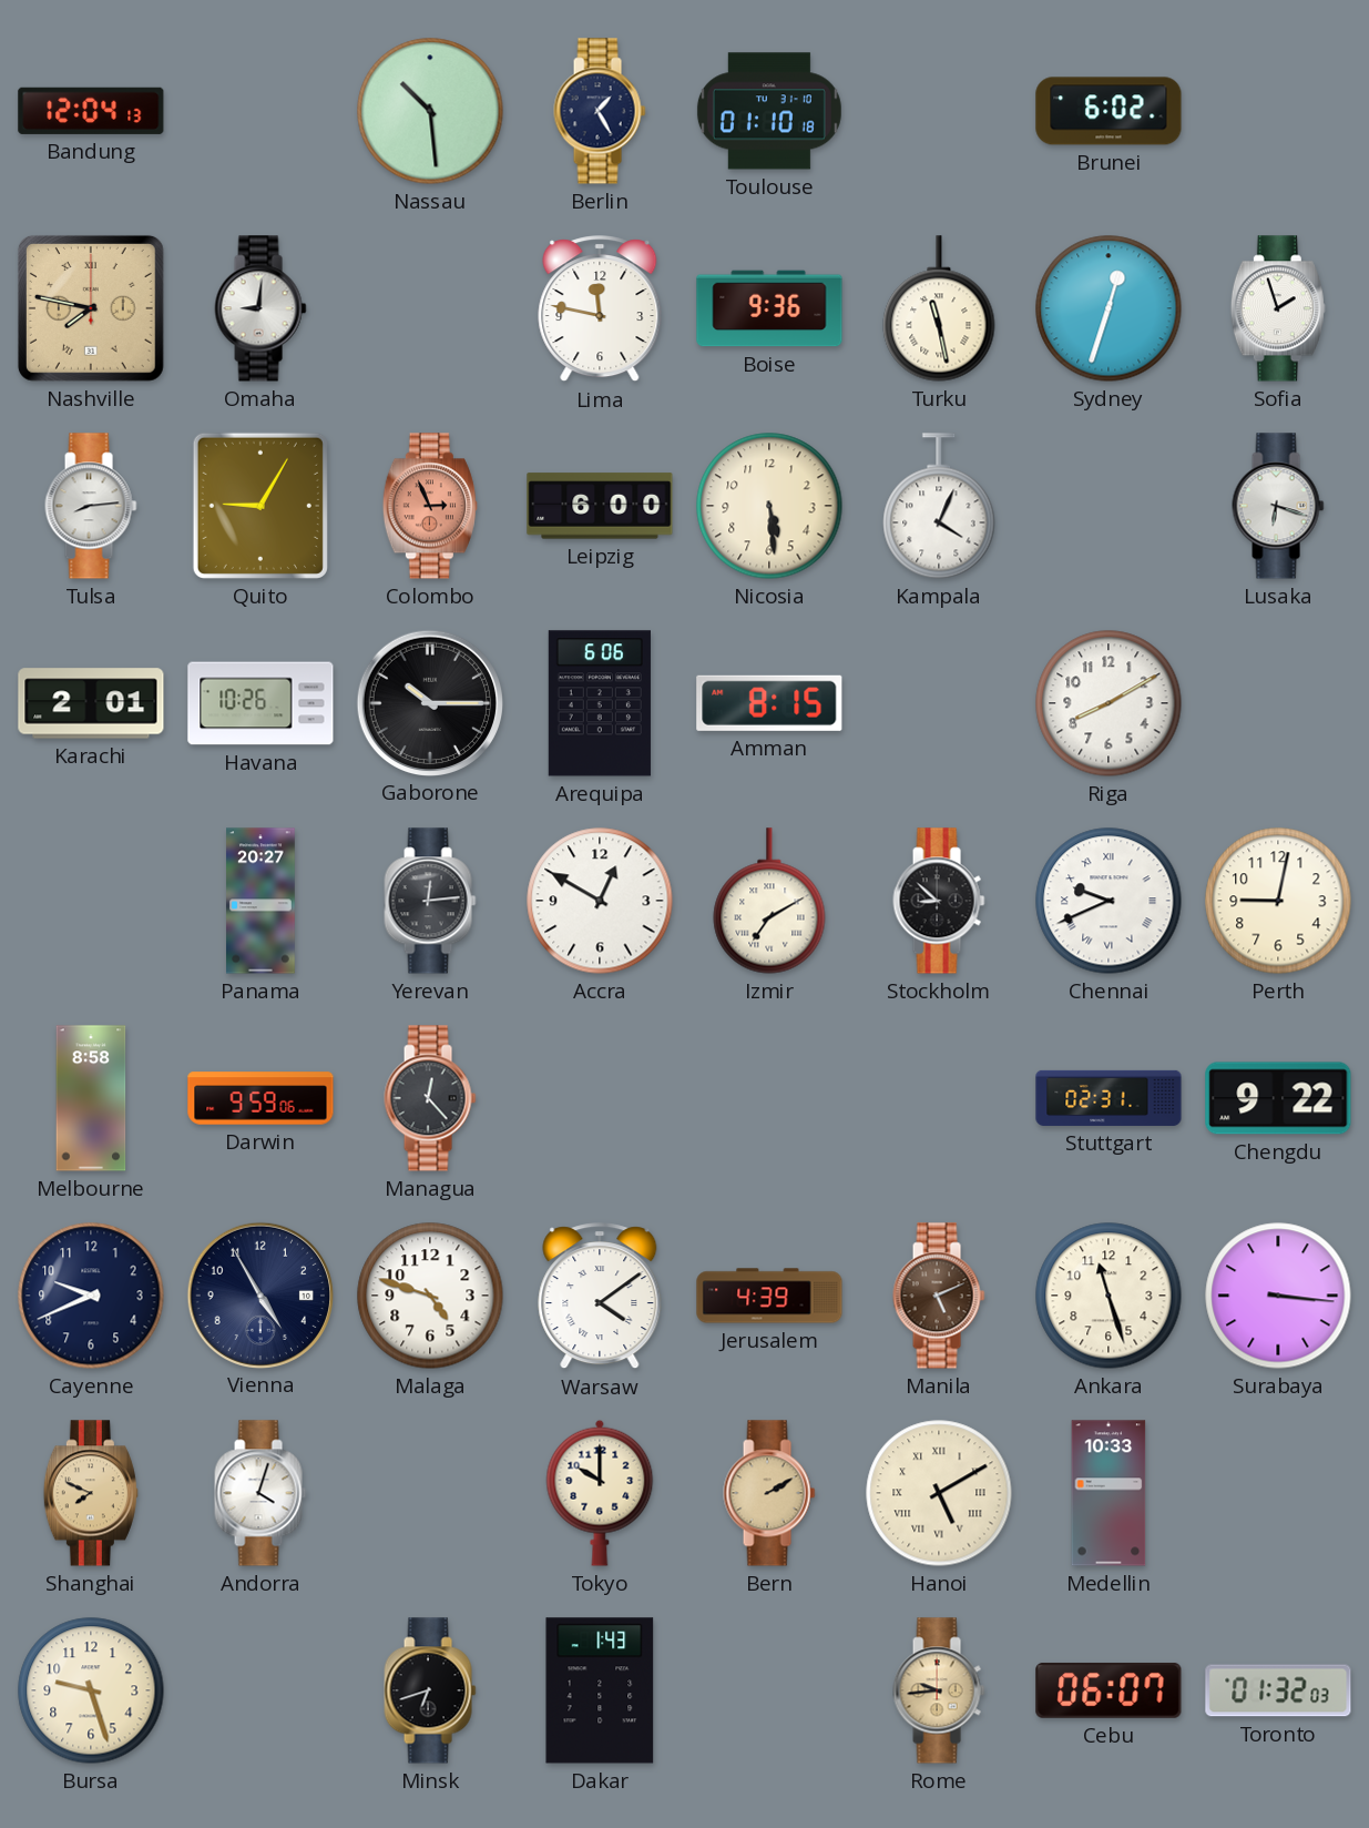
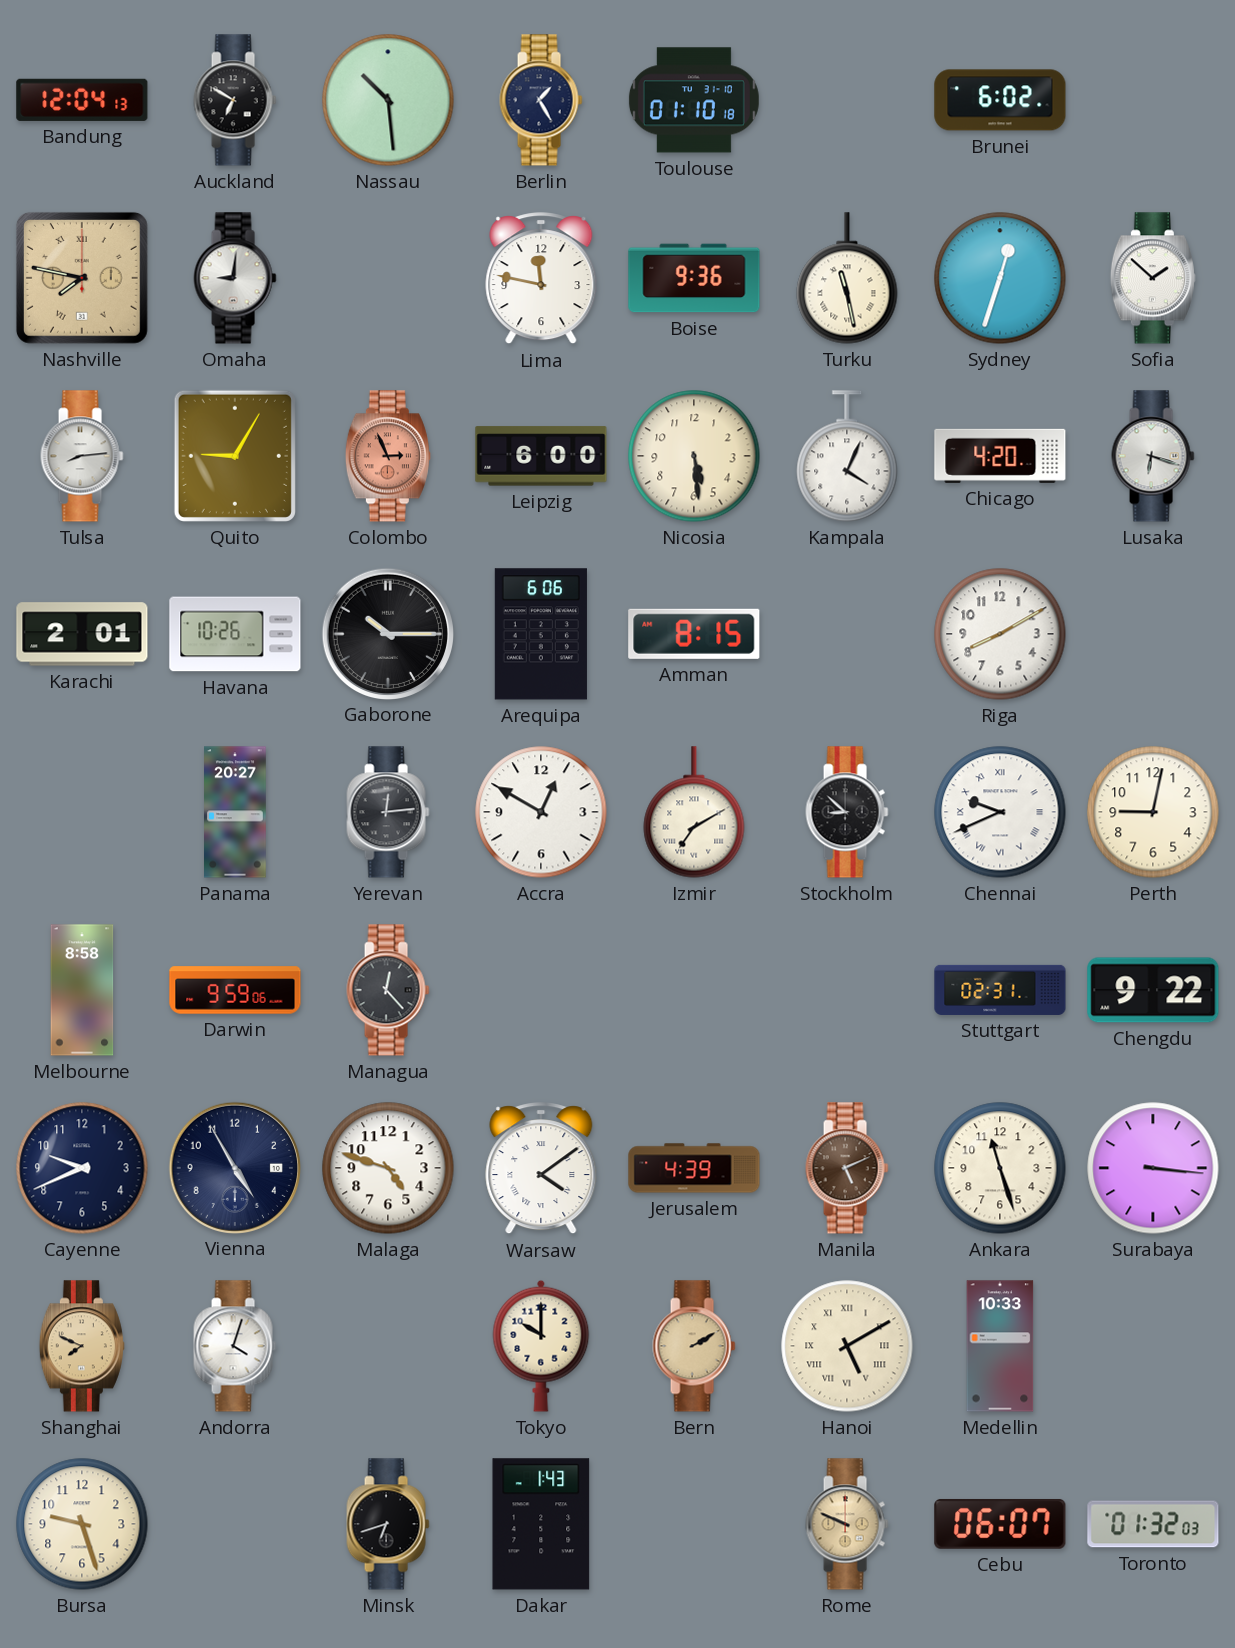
Auckland: none -> 6:50 (235, 100)
Sofia: 1:57 -> 1:52 (1153, 278)
Chicago: none -> 4:20 (1000, 456)
Rome: 9:44 -> 9:49 (847, 1524)
